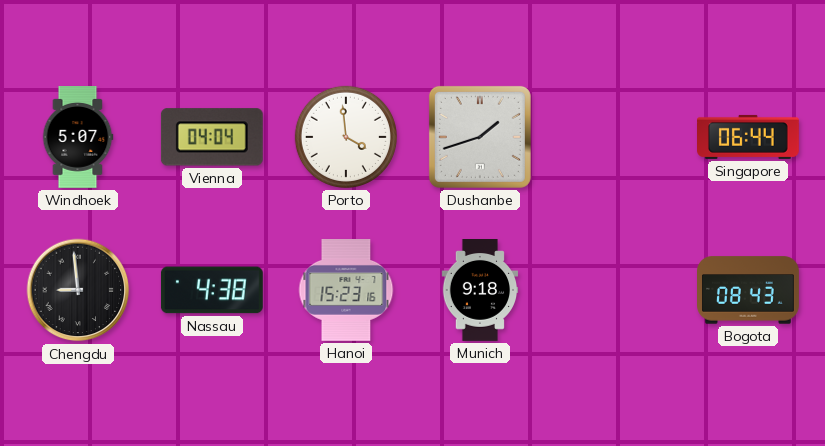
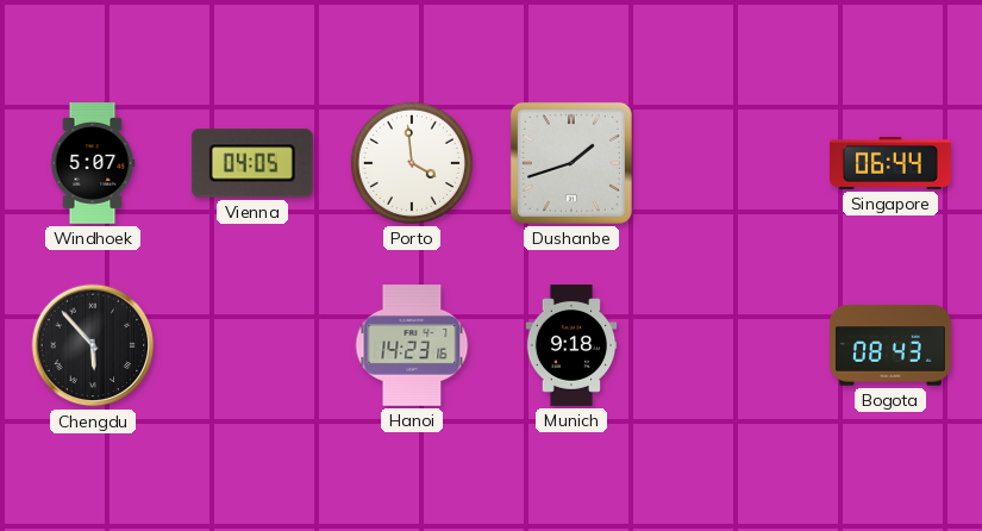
Vienna: 04:04 -> 04:05 (252, 163)
Chengdu: 8:59 -> 5:53 (93, 345)
Nassau: 4:38 -> none (212, 290)
Hanoi: 15:23 -> 14:23 (412, 346)
